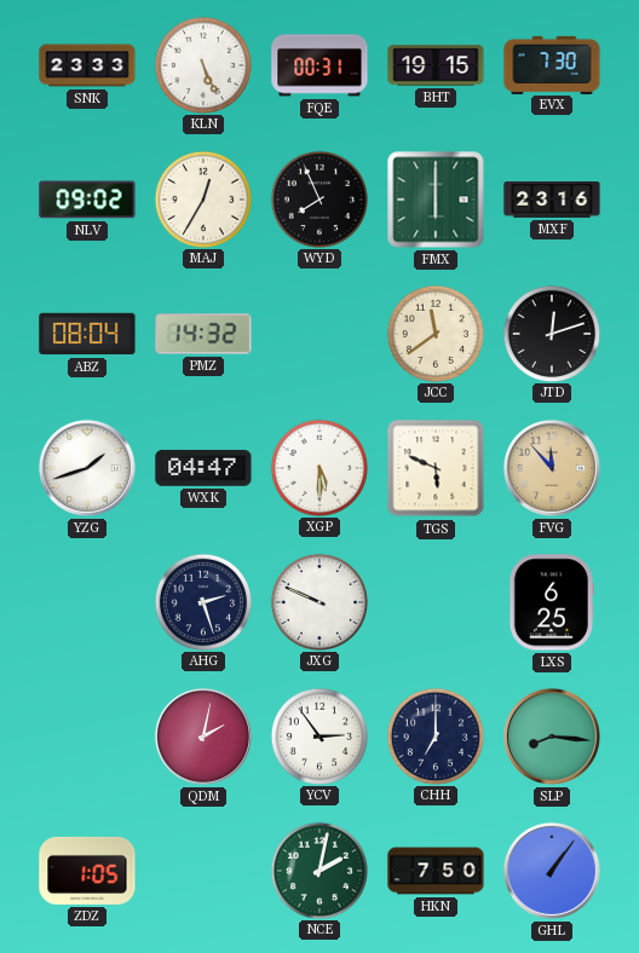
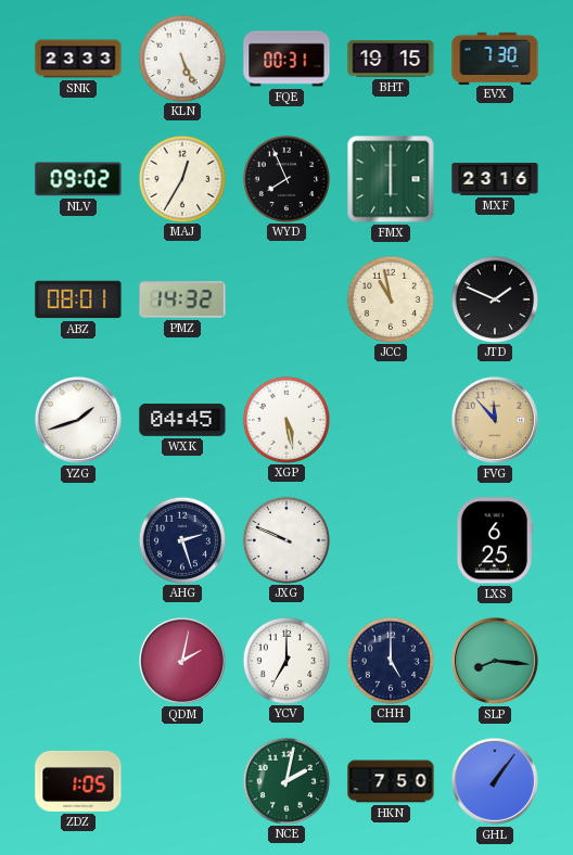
ABZ: 08:04 -> 08:01 (78, 299)
JCC: 11:39 -> 10:58 (390, 298)
JTD: 12:12 -> 1:49 (494, 298)
WXK: 04:47 -> 04:45 (182, 420)
XGP: 5:30 -> 5:28 (285, 419)
TGS: 5:49 -> none (436, 468)
YCV: 2:54 -> 7:00 (285, 660)
CHH: 7:00 -> 5:00 (390, 660)
